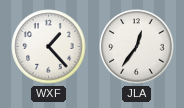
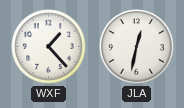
JLA: 12:36 -> 12:32 (137, 47)
